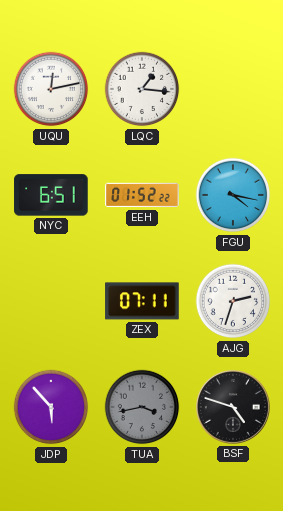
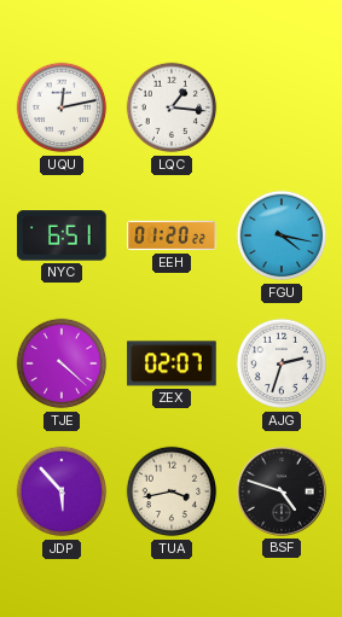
EEH: 01:52 -> 01:20 (172, 235)
TJE: none -> 4:22 (62, 363)
ZEX: 07:11 -> 02:07 (172, 363)
TUA dial: grey -> cream (172, 491)
